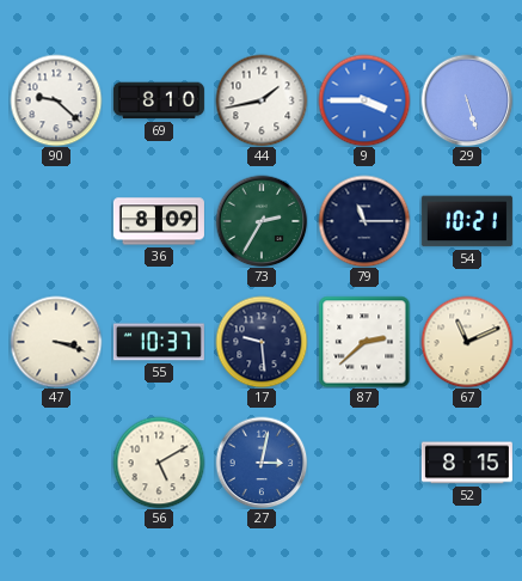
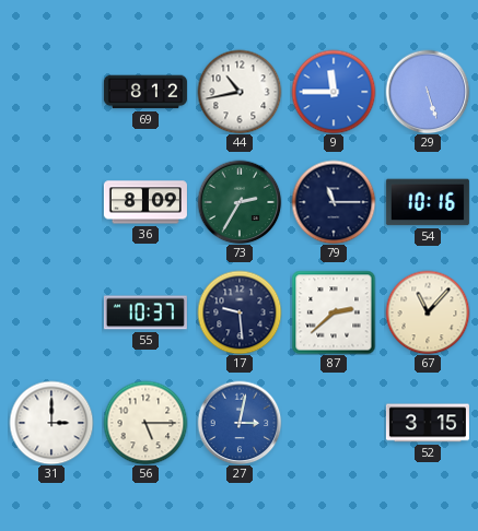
90: 9:22 -> none (56, 100)
69: 8:10 -> 8:12 (145, 92)
44: 1:43 -> 10:43 (240, 92)
9: 3:45 -> 11:45 (334, 92)
54: 10:21 -> 10:16 (428, 202)
47: 3:18 -> none (56, 342)
67: 11:11 -> 11:07 (428, 312)
31: none -> 3:00 (51, 423)
56: 5:10 -> 5:15 (145, 423)
52: 8:15 -> 3:15 (428, 423)
